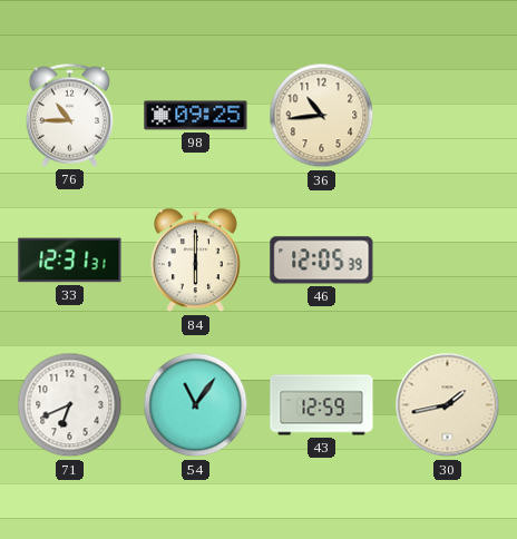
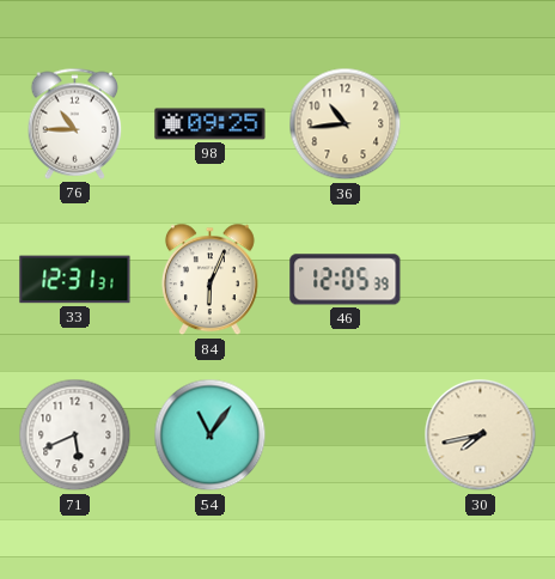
84: 6:00 -> 6:04 (209, 280)
71: 6:41 -> 5:41 (75, 435)
43: 12:59 -> none (322, 405)
30: 1:43 -> 7:43 (481, 435)
